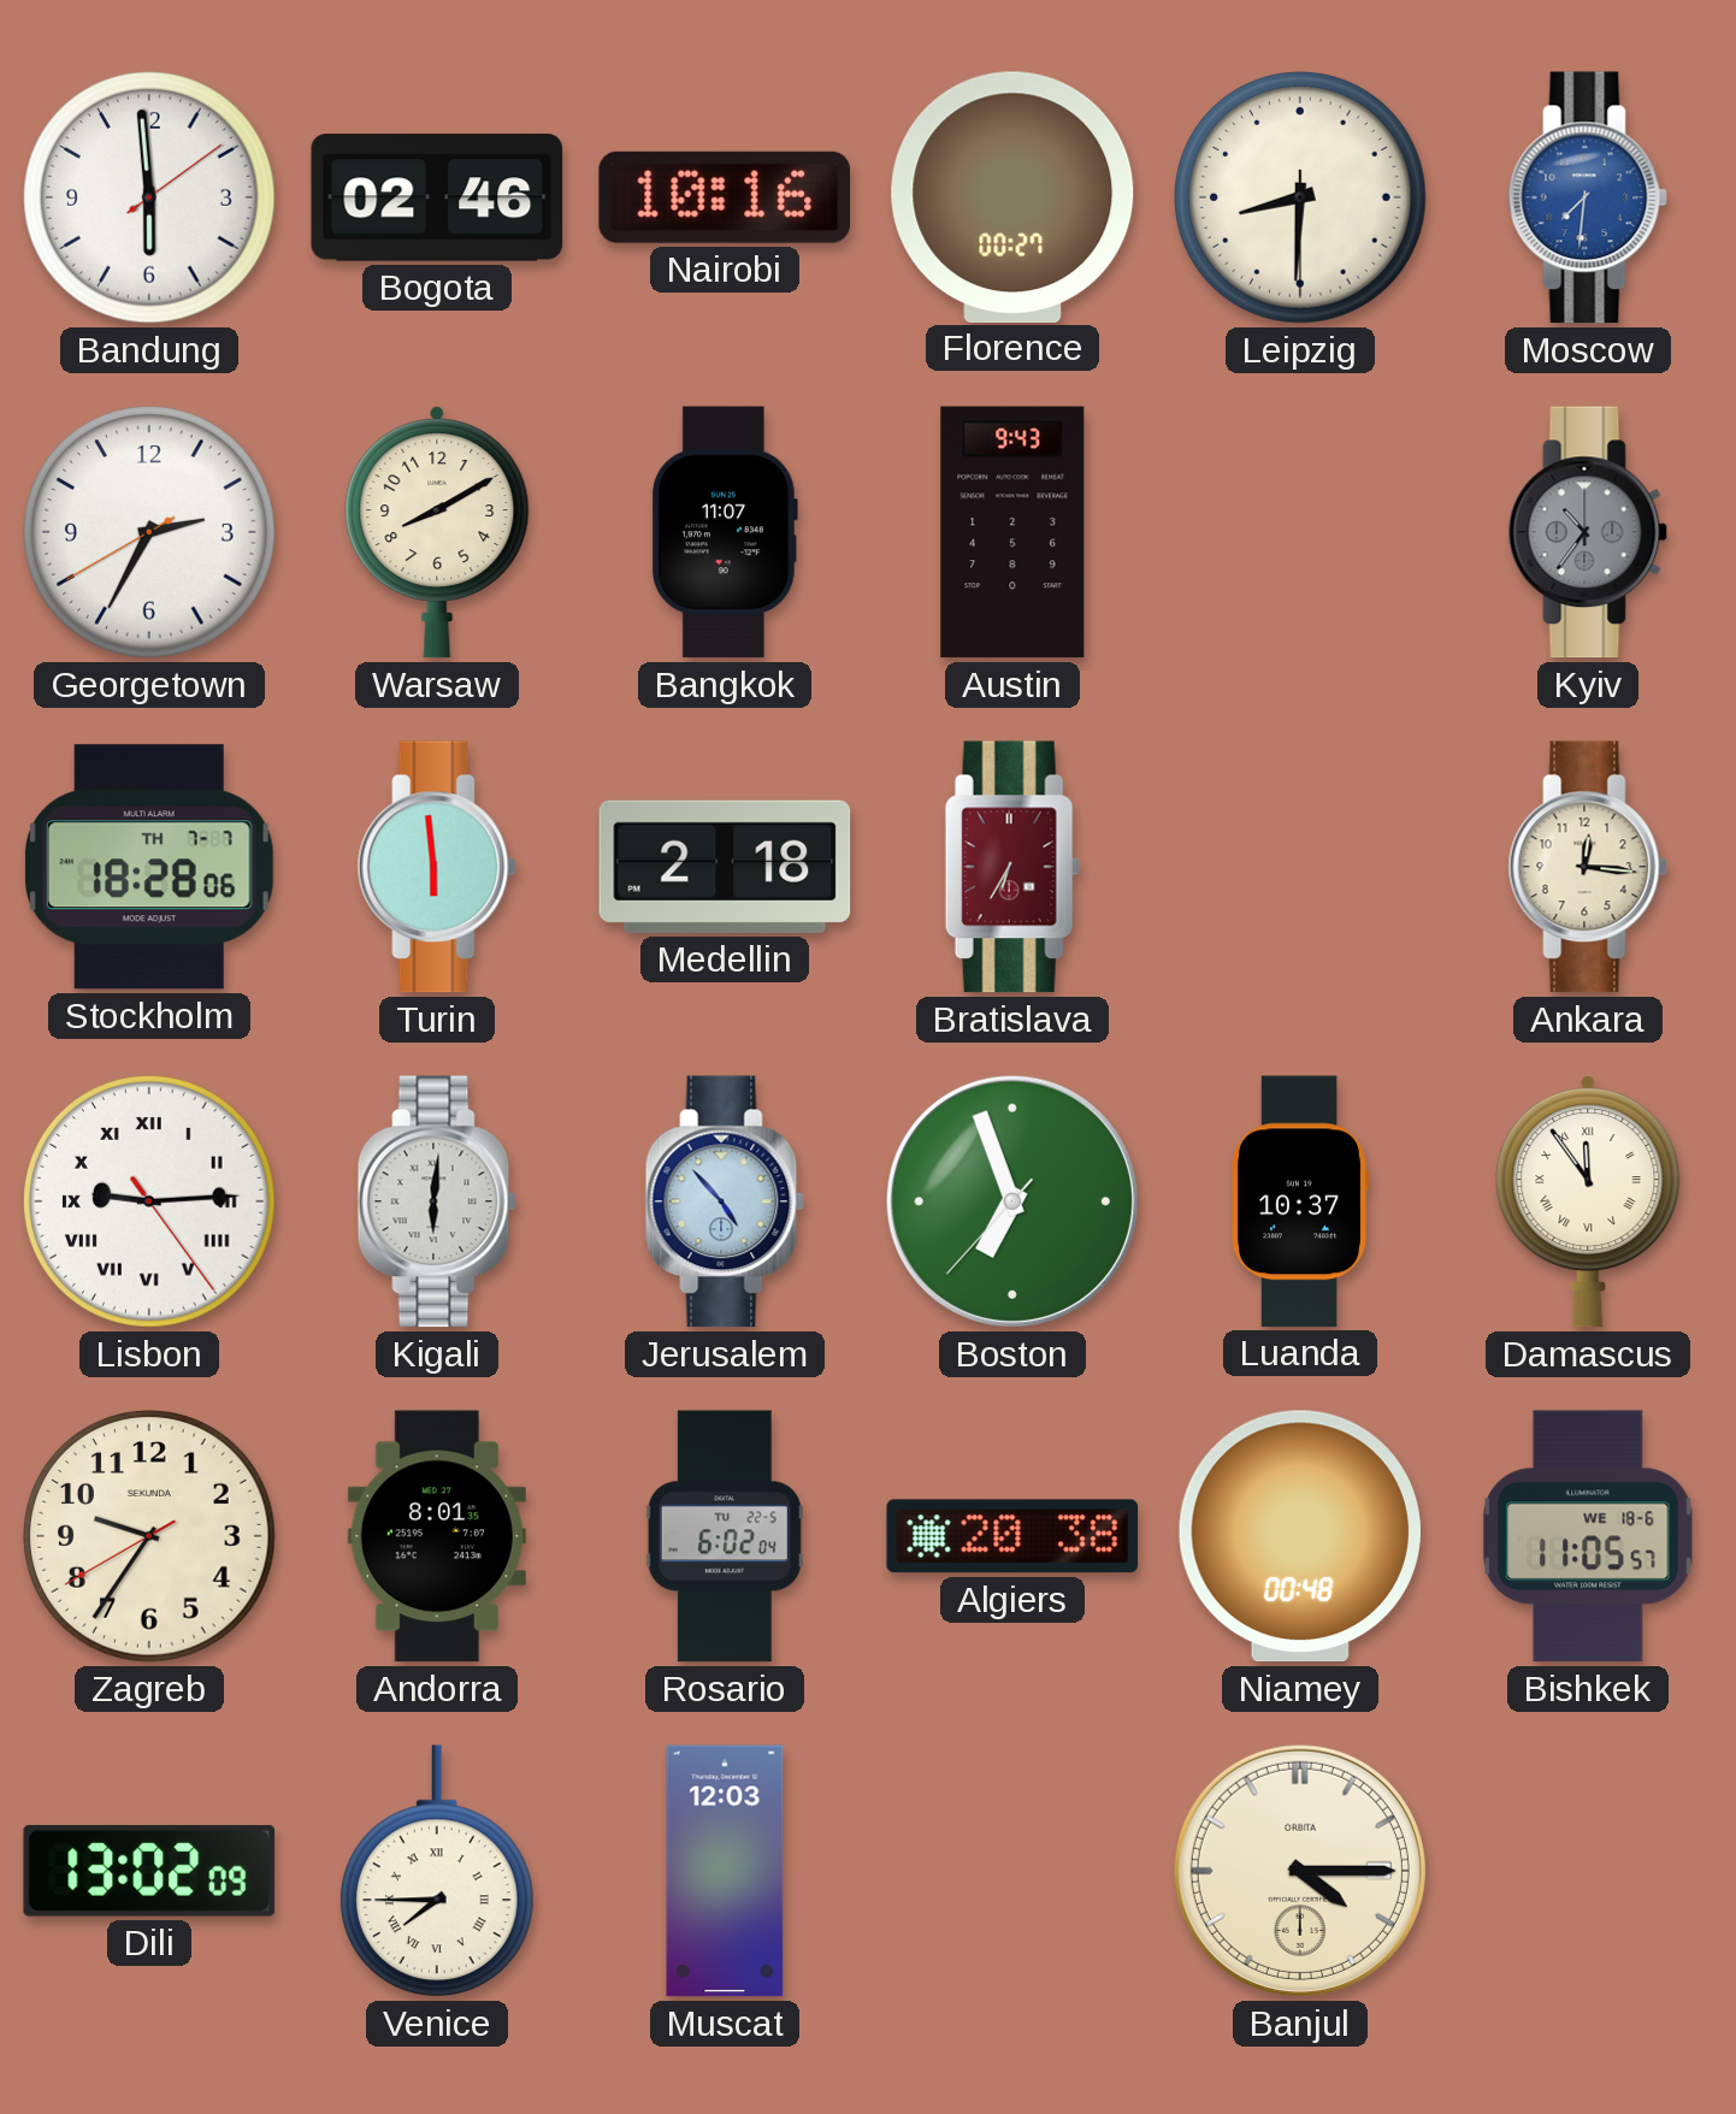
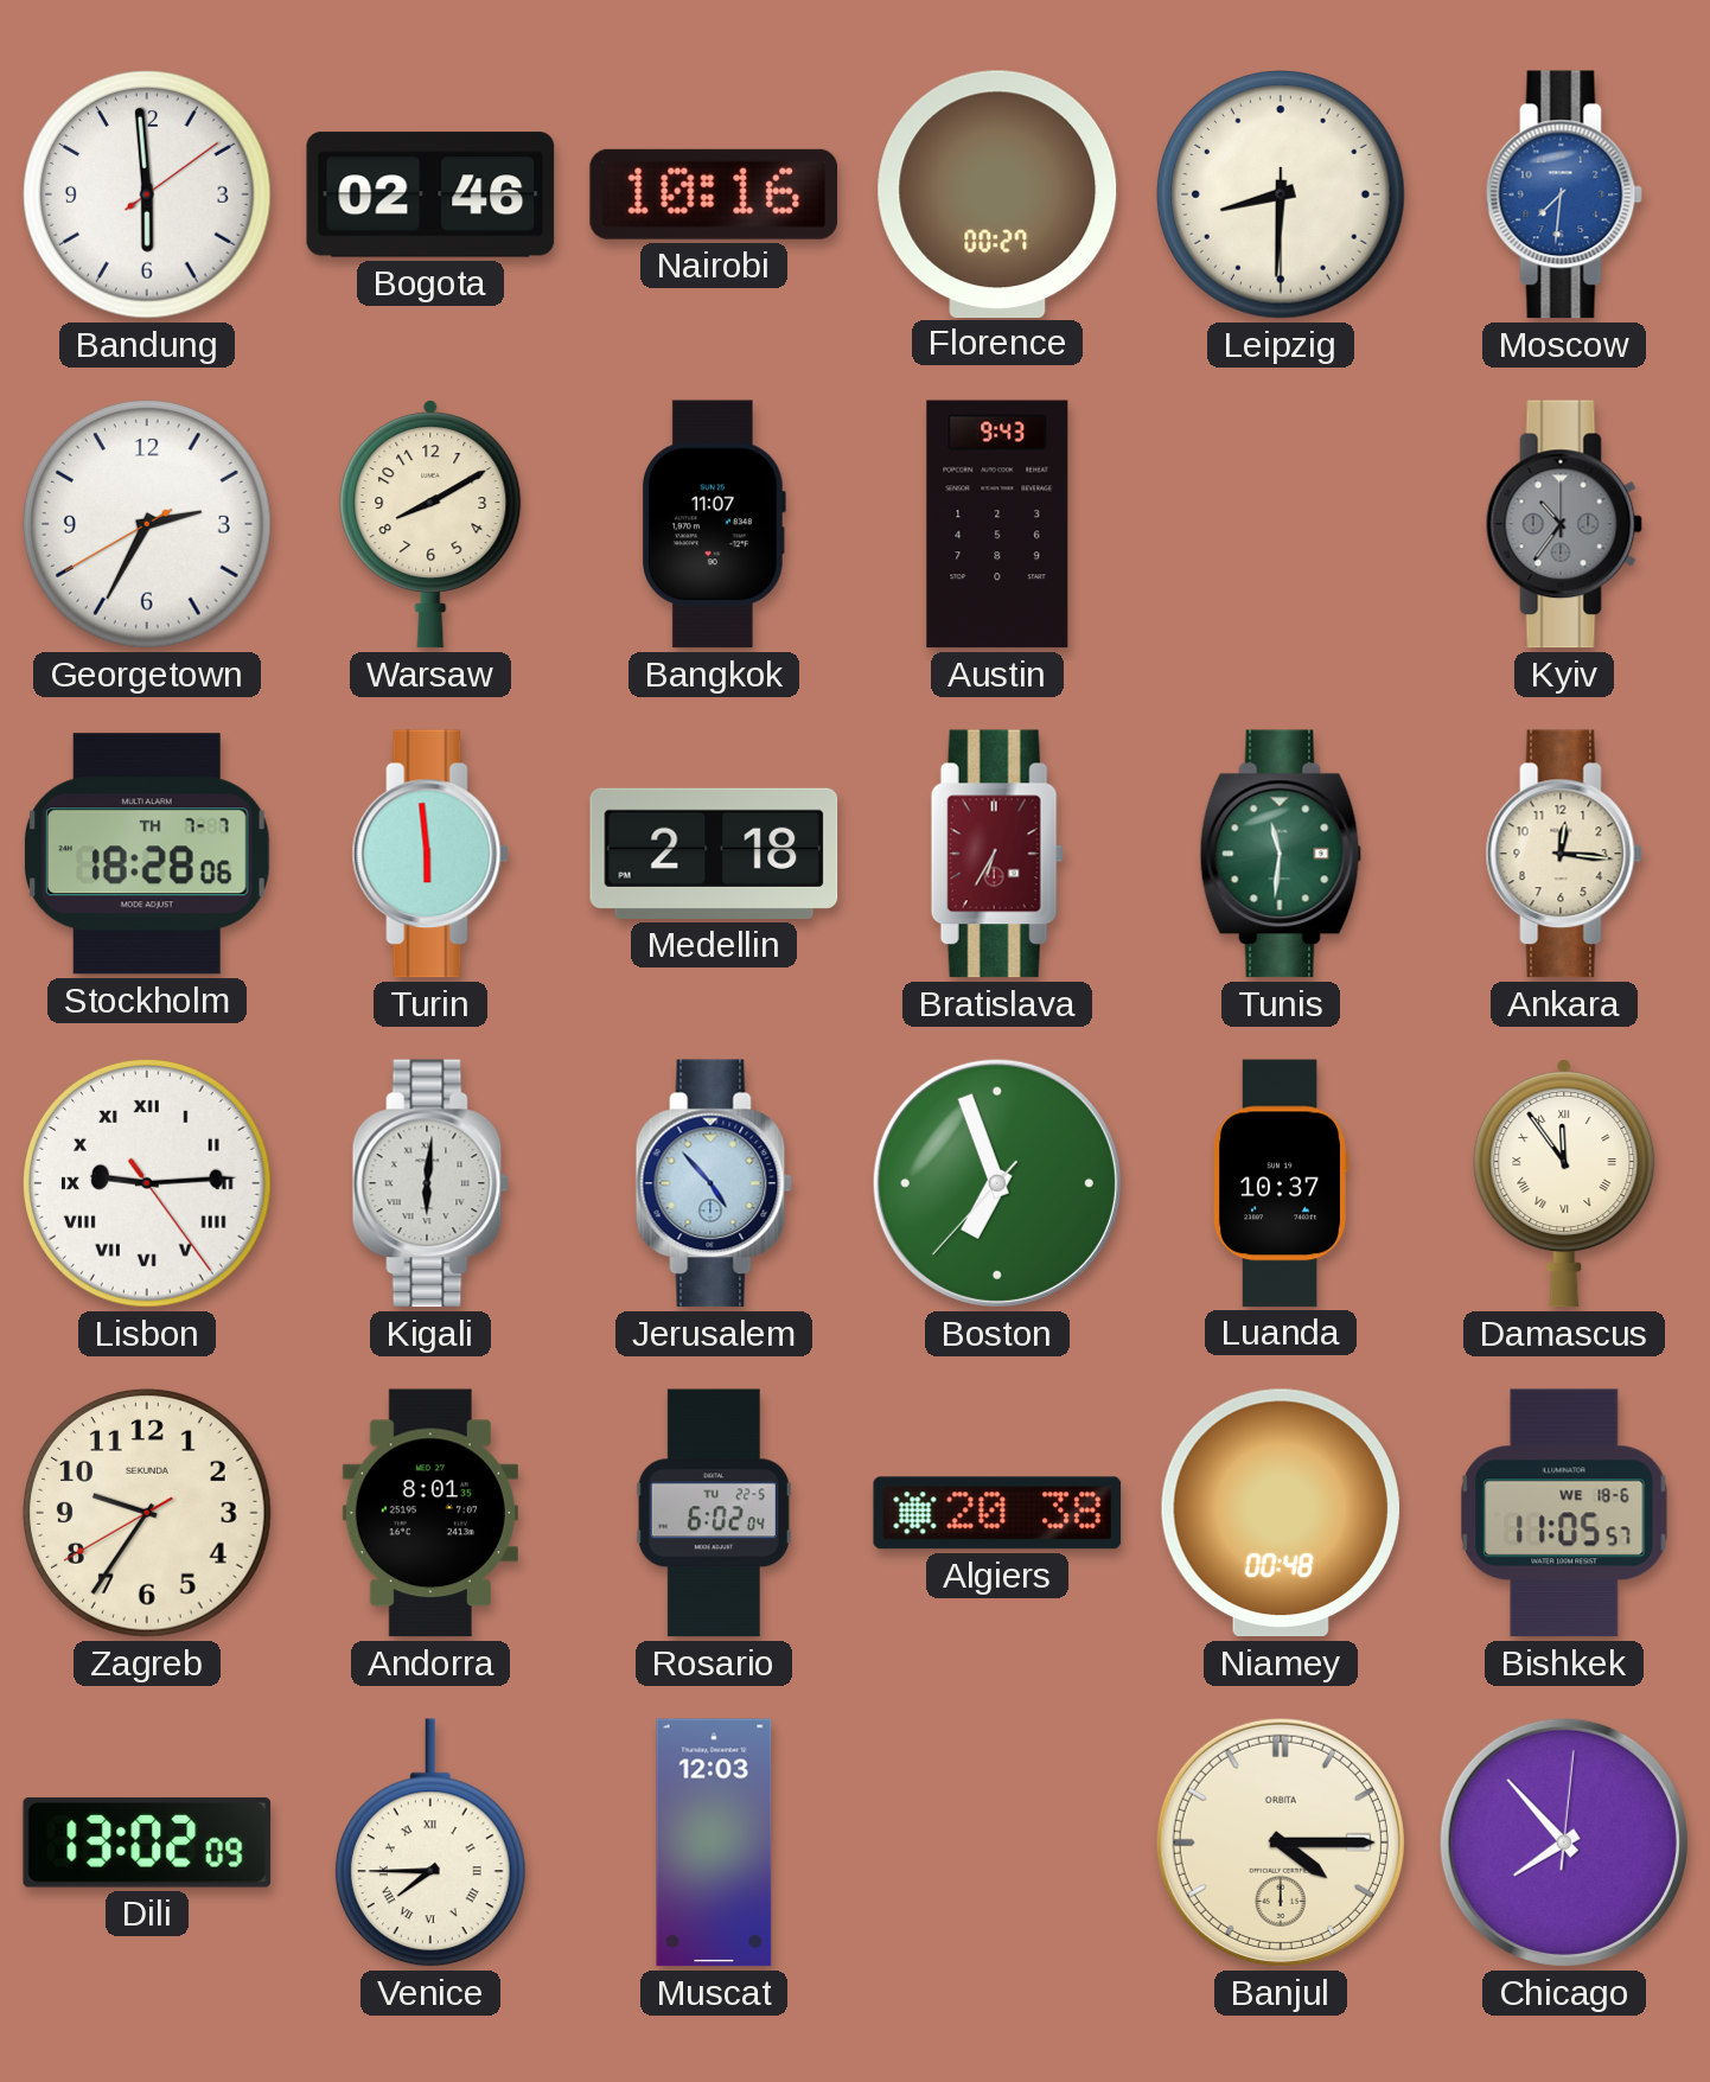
Tunis: none -> 11:31 (1281, 854)
Chicago: none -> 7:53 (1564, 1842)
